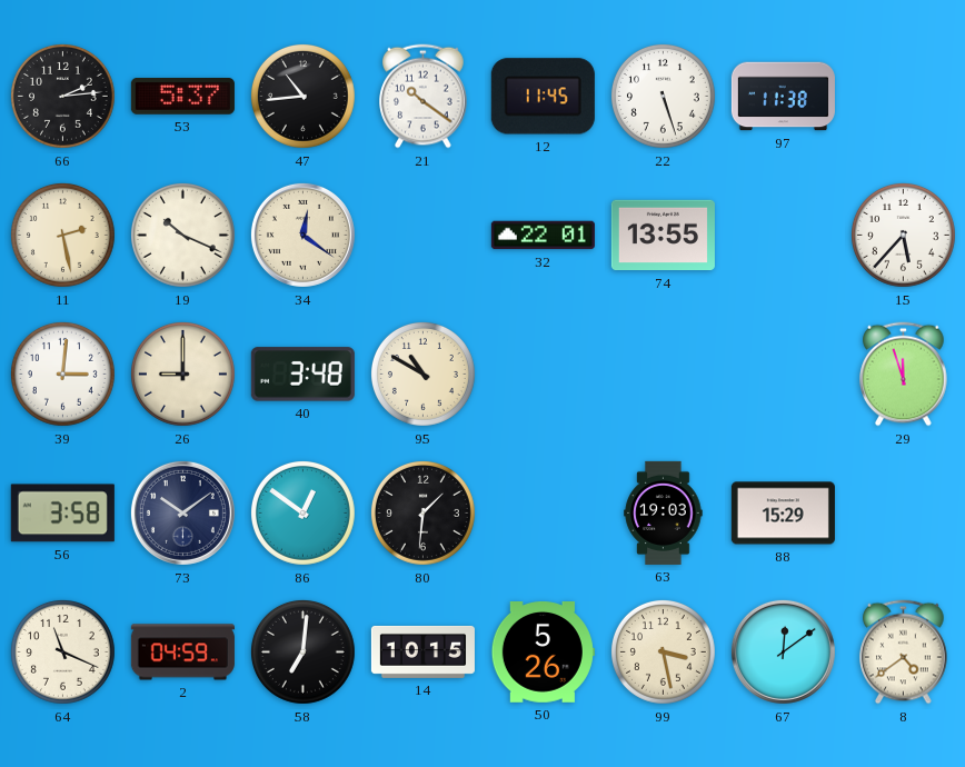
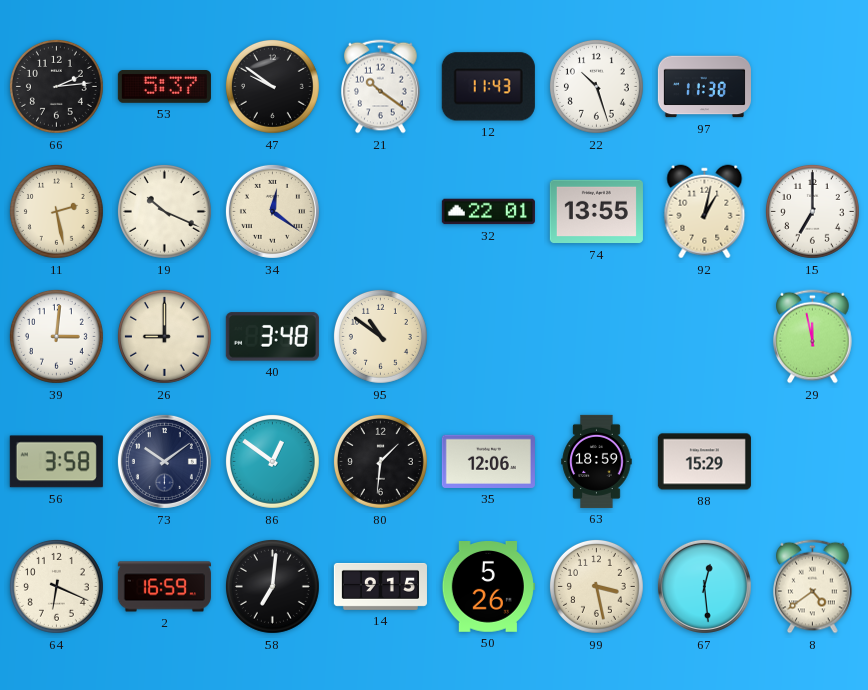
47: 10:44 -> 9:51 (272, 86)
12: 11:45 -> 11:43 (488, 87)
22: 5:27 -> 10:27 (596, 86)
92: none -> 1:02 (705, 212)
15: 5:37 -> 7:00 (812, 211)
95: 10:50 -> 10:51 (380, 336)
29: 11:57 -> 11:58 (813, 337)
35: none -> 12:06 (488, 461)
63: 19:03 -> 18:59 (597, 461)
64: 11:19 -> 6:19 (56, 586)
2: 04:59 -> 16:59 (164, 587)
14: 10:15 -> 9:15 (380, 586)
67: 12:09 -> 12:29 (704, 586)
